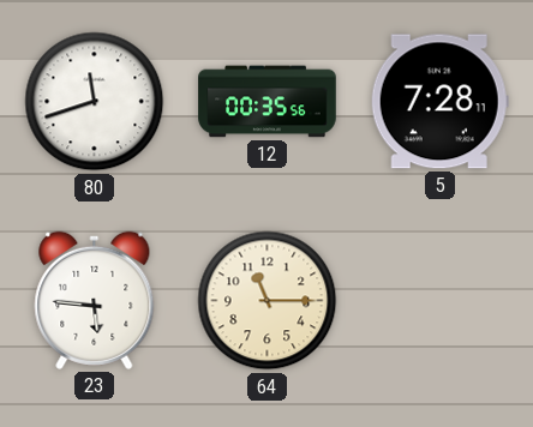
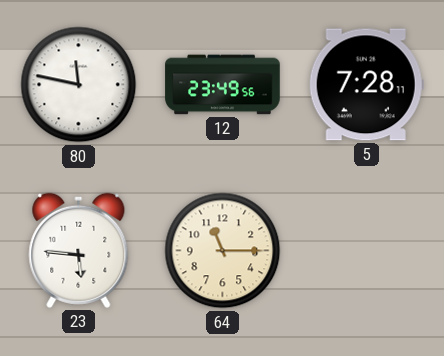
80: 11:42 -> 11:47 (79, 85)
12: 00:35 -> 23:49 (223, 85)
